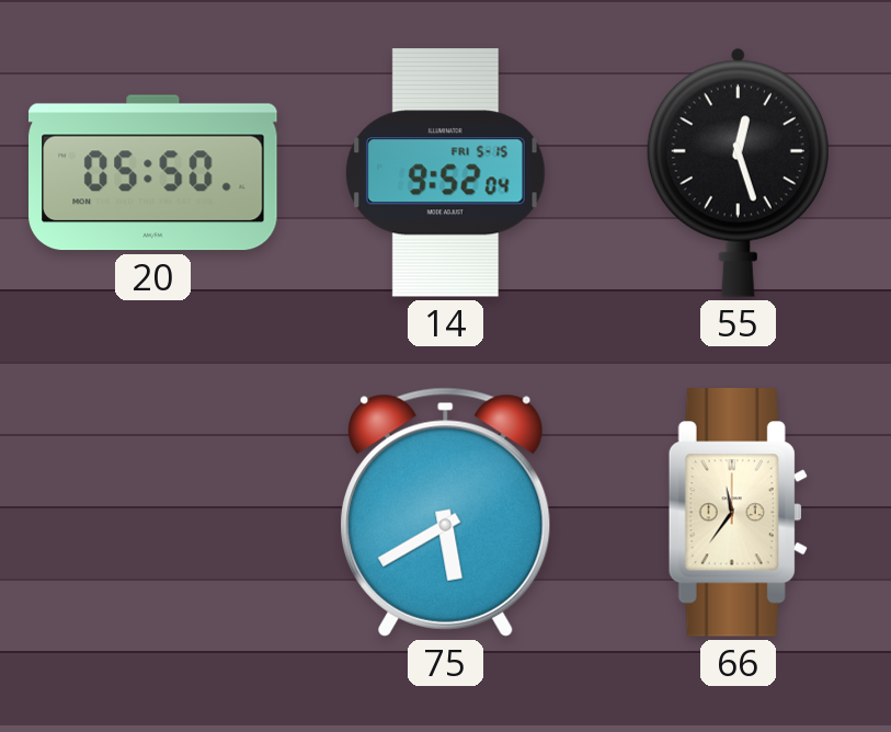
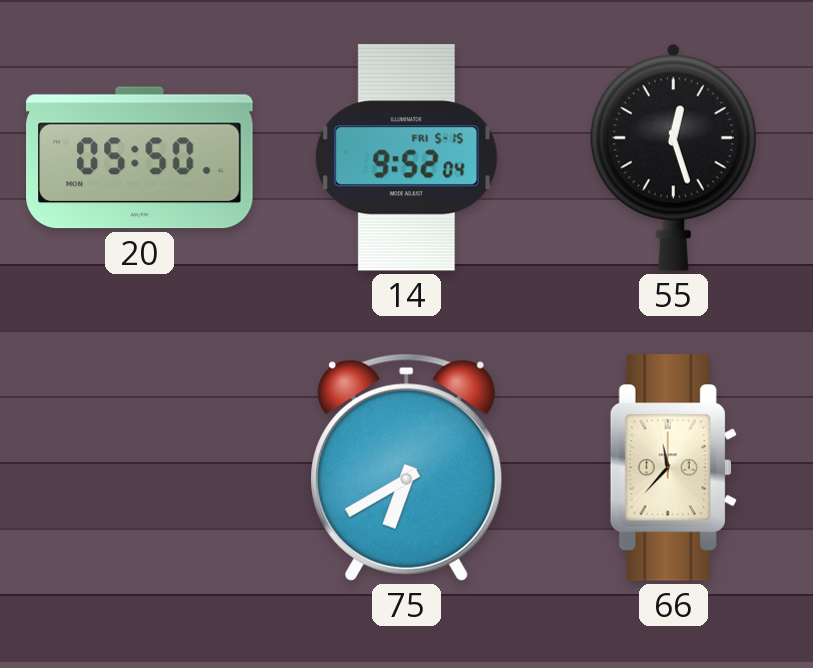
75: 5:40 -> 6:40 (407, 467)
66: 11:36 -> 11:37 (673, 468)
